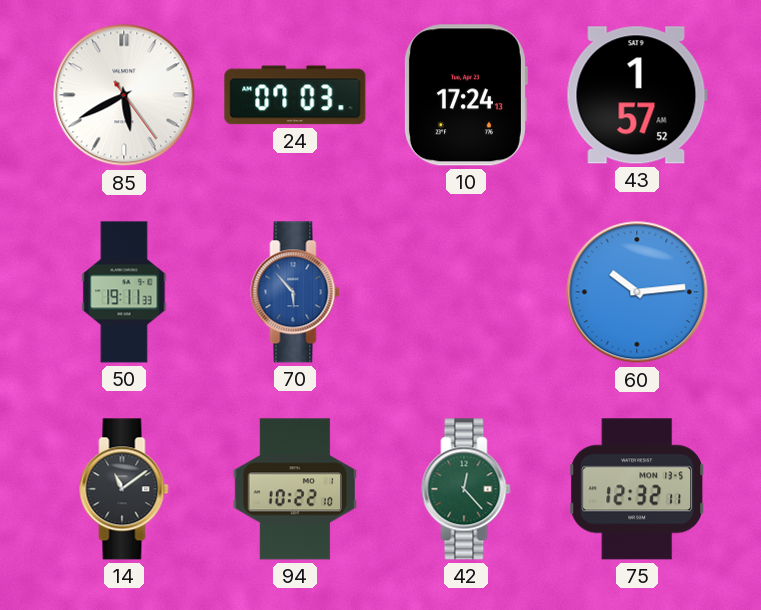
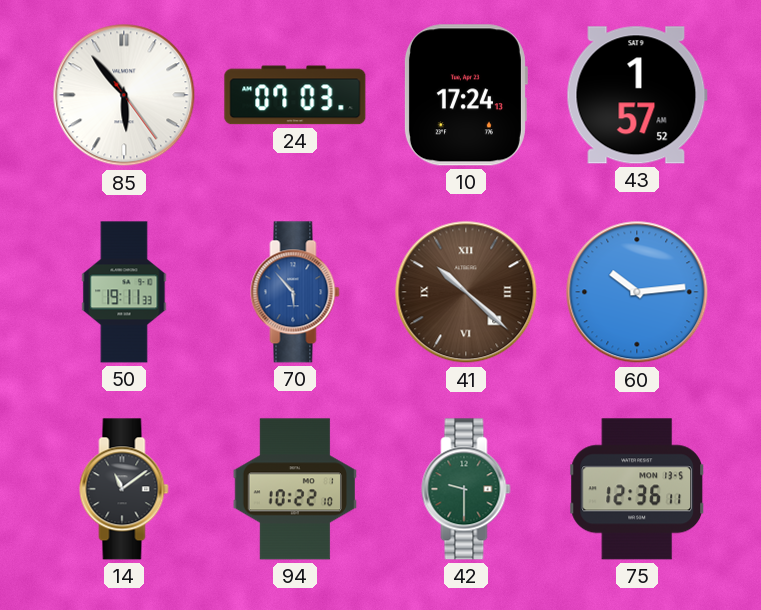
85: 5:40 -> 5:53 (124, 95)
41: none -> 10:22 (466, 292)
42: 12:23 -> 9:30 (466, 489)
75: 12:32 -> 12:36 (637, 489)
